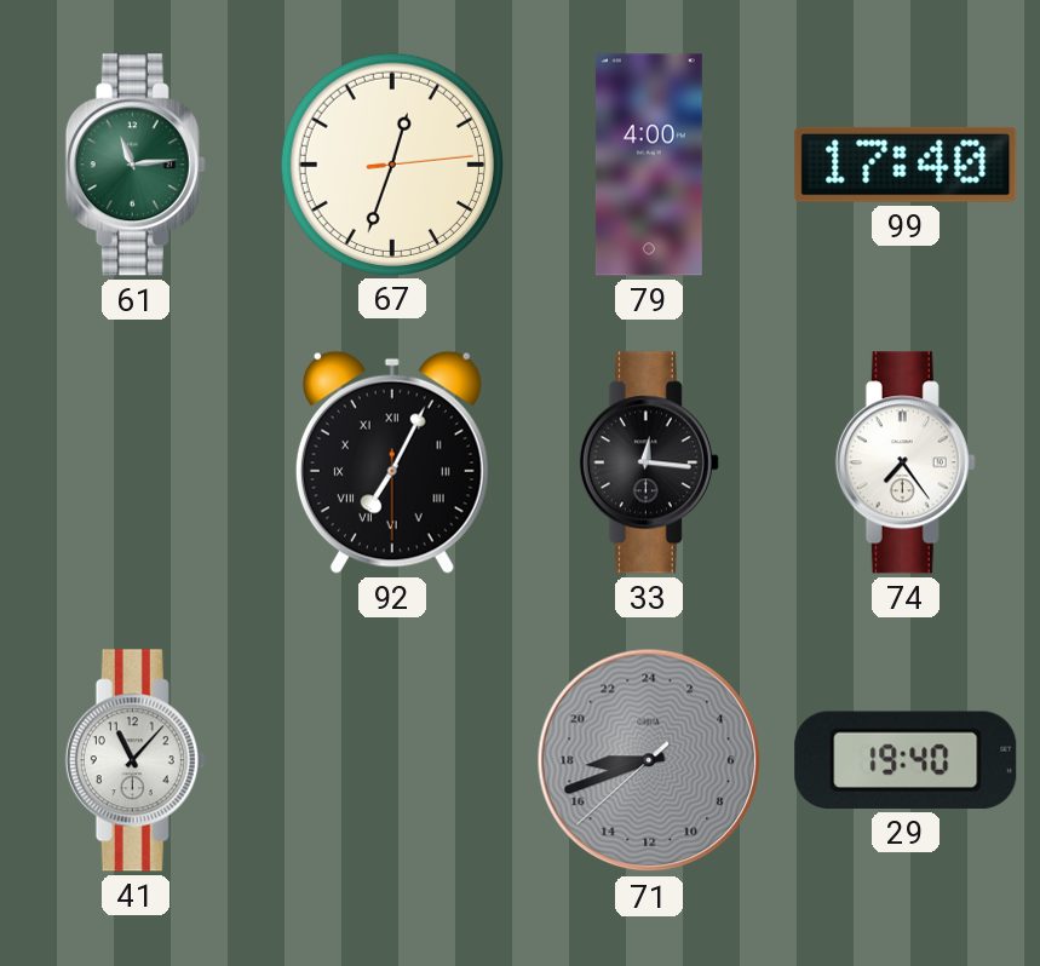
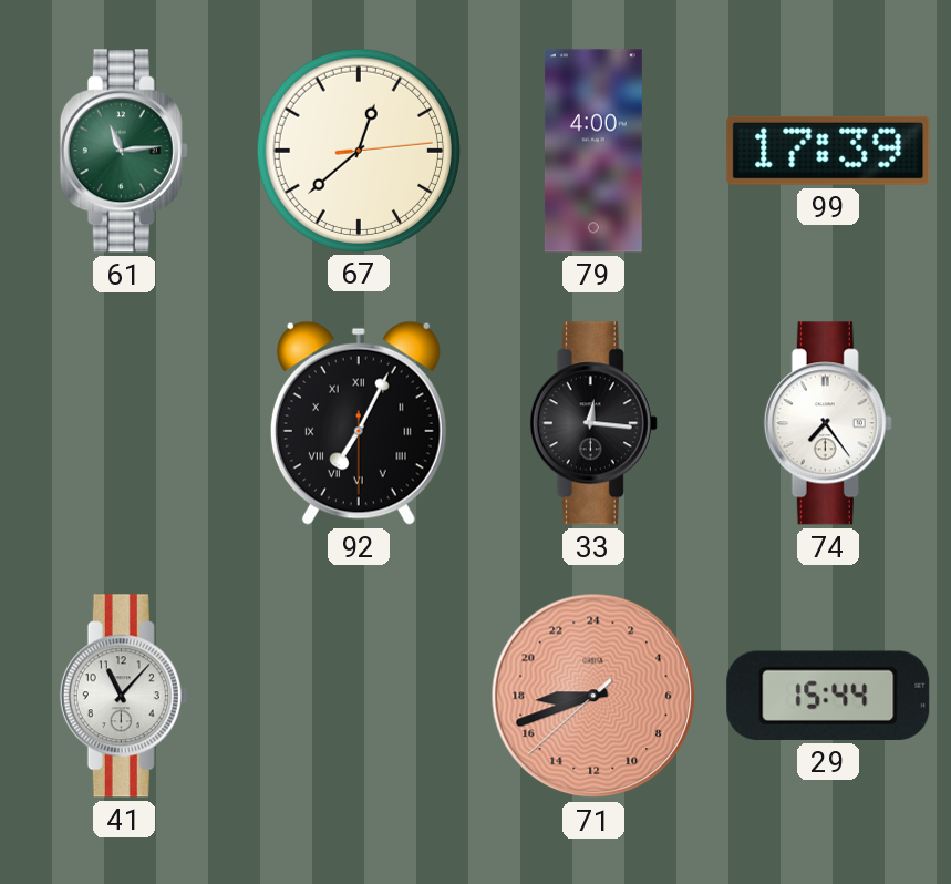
67: 12:33 -> 12:38 (358, 150)
99: 17:40 -> 17:39 (828, 151)
71 dial: grey -> salmon (593, 696)
29: 19:40 -> 15:44 (828, 696)
